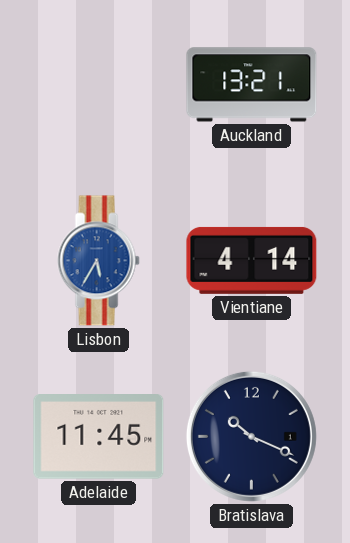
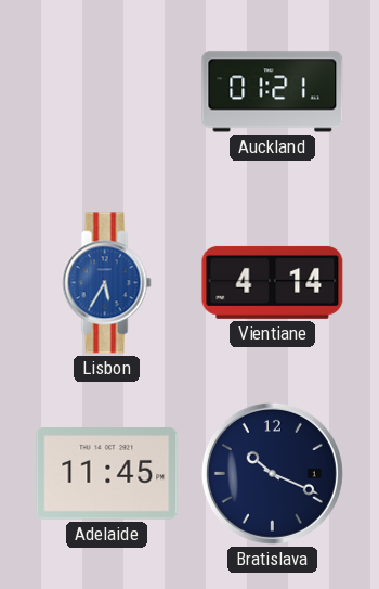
Auckland: 13:21 -> 01:21 (273, 92)
